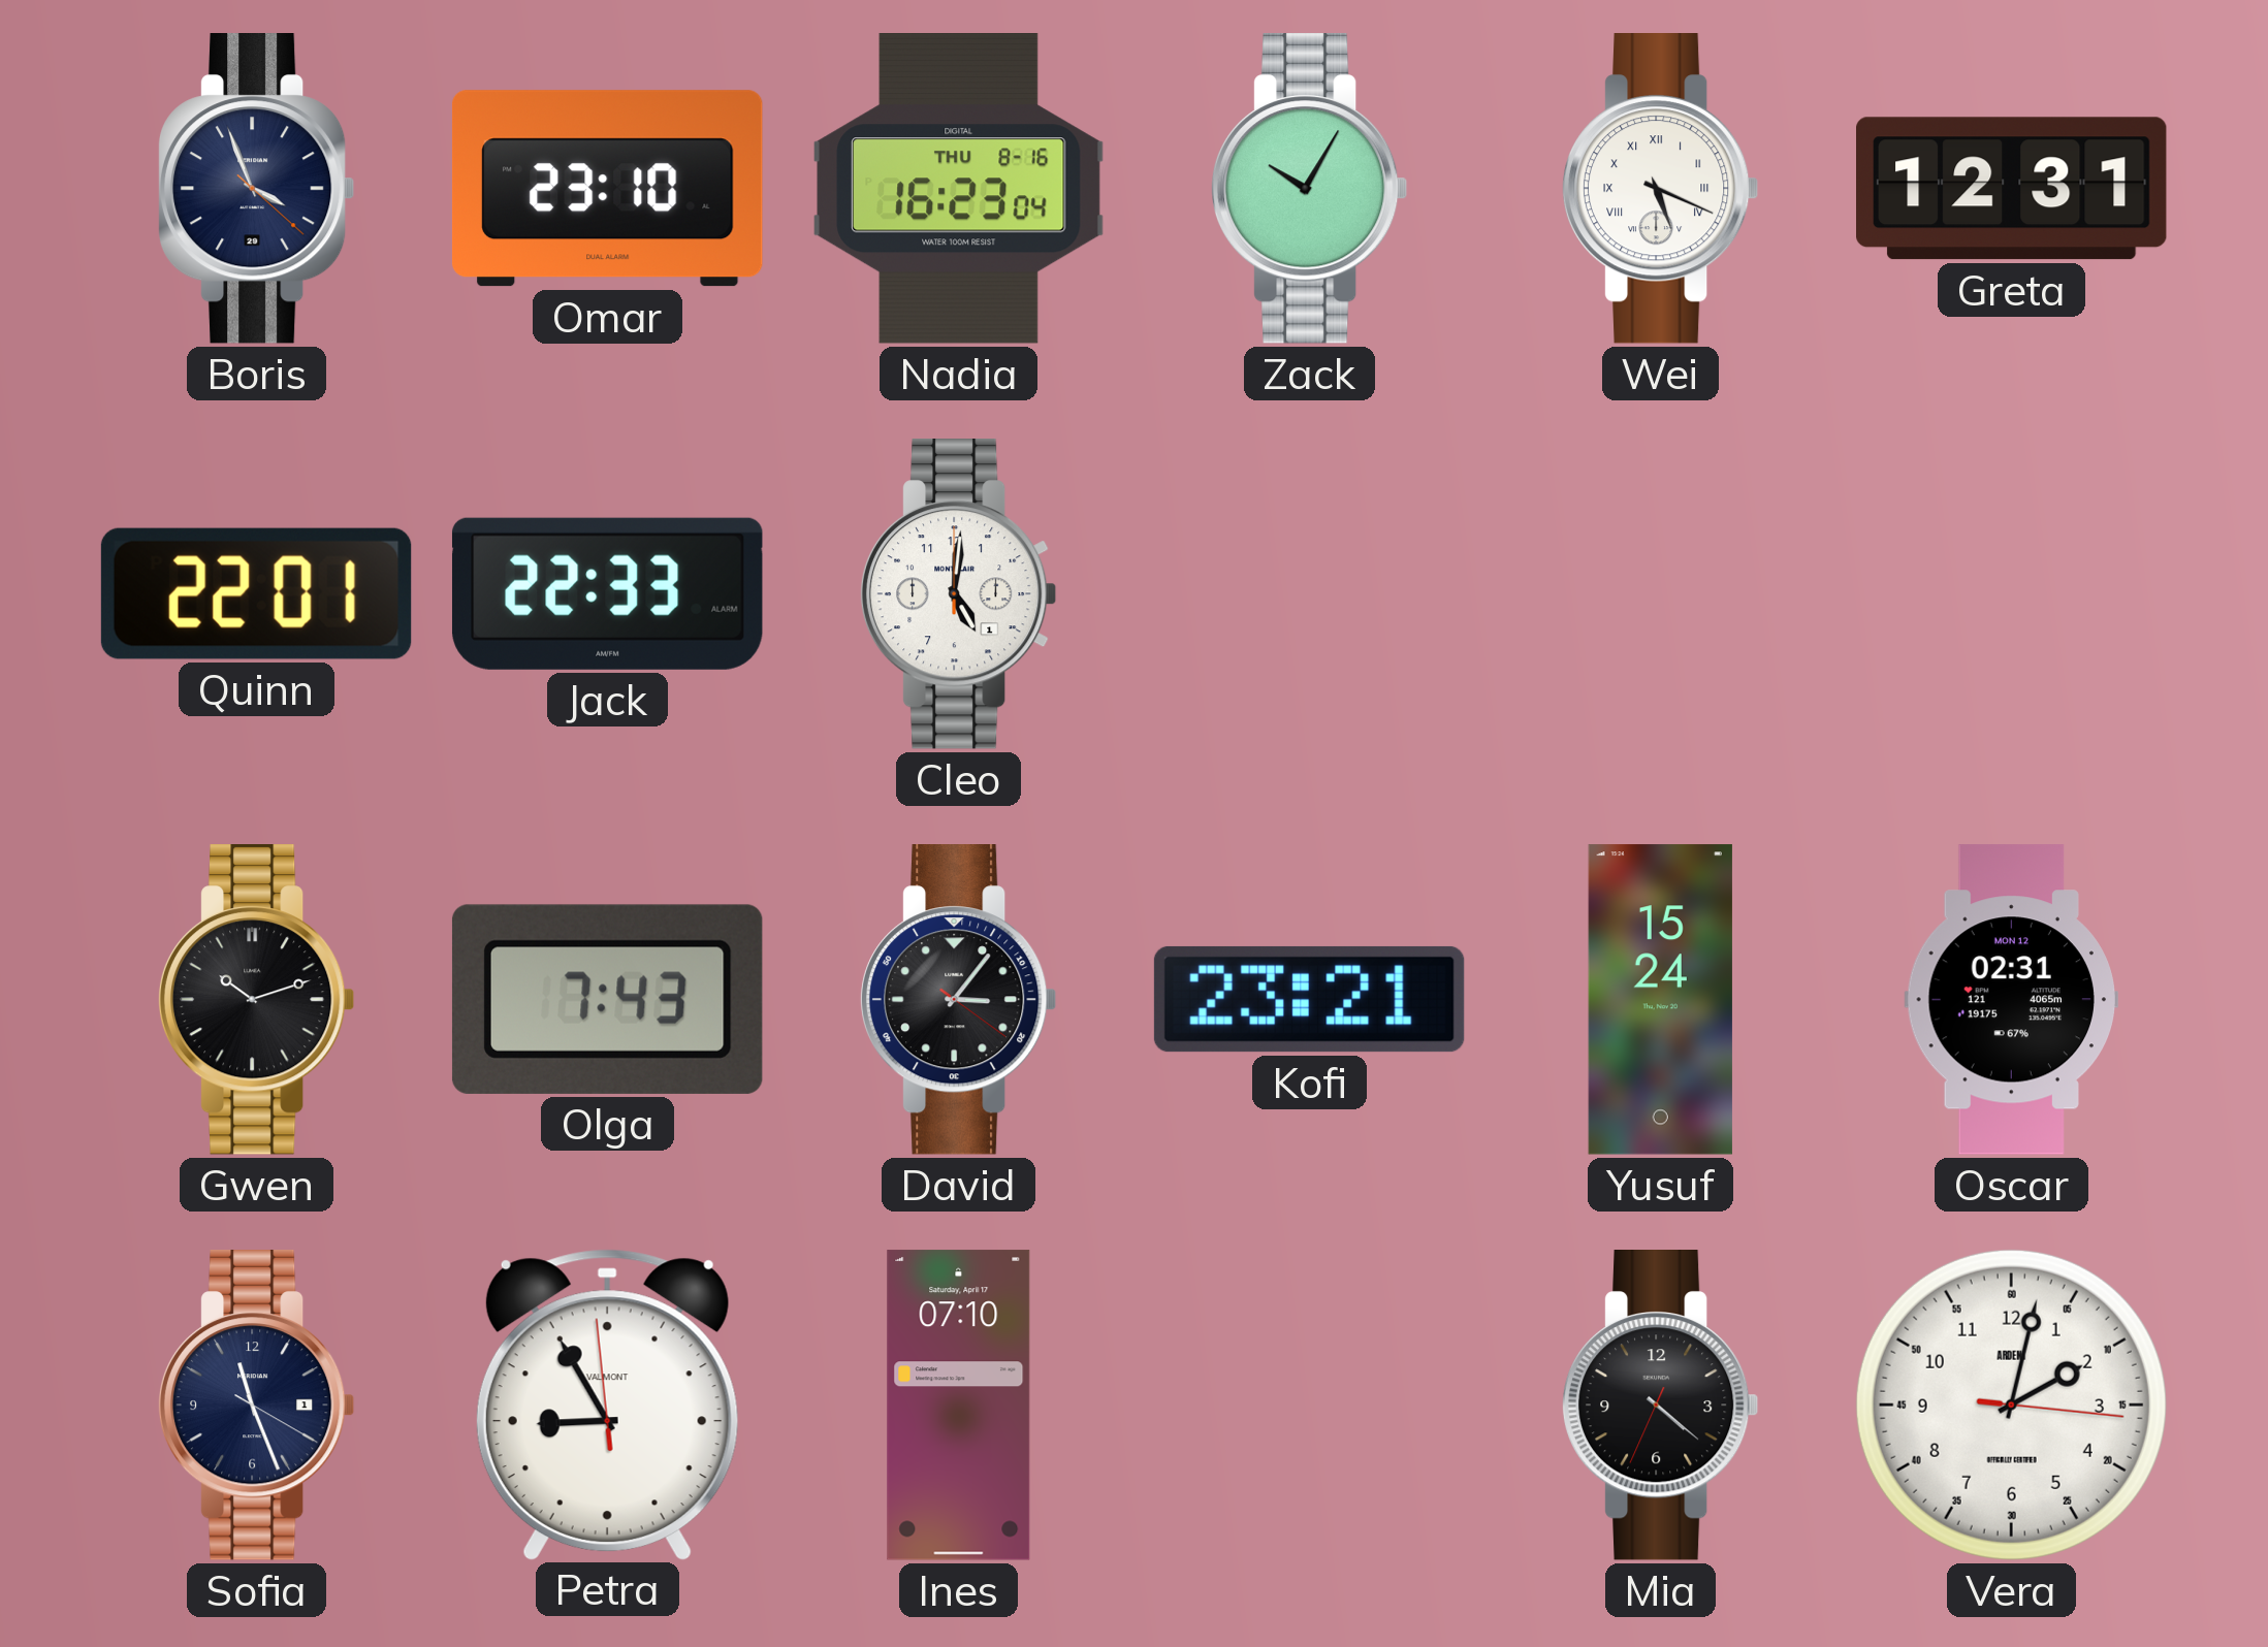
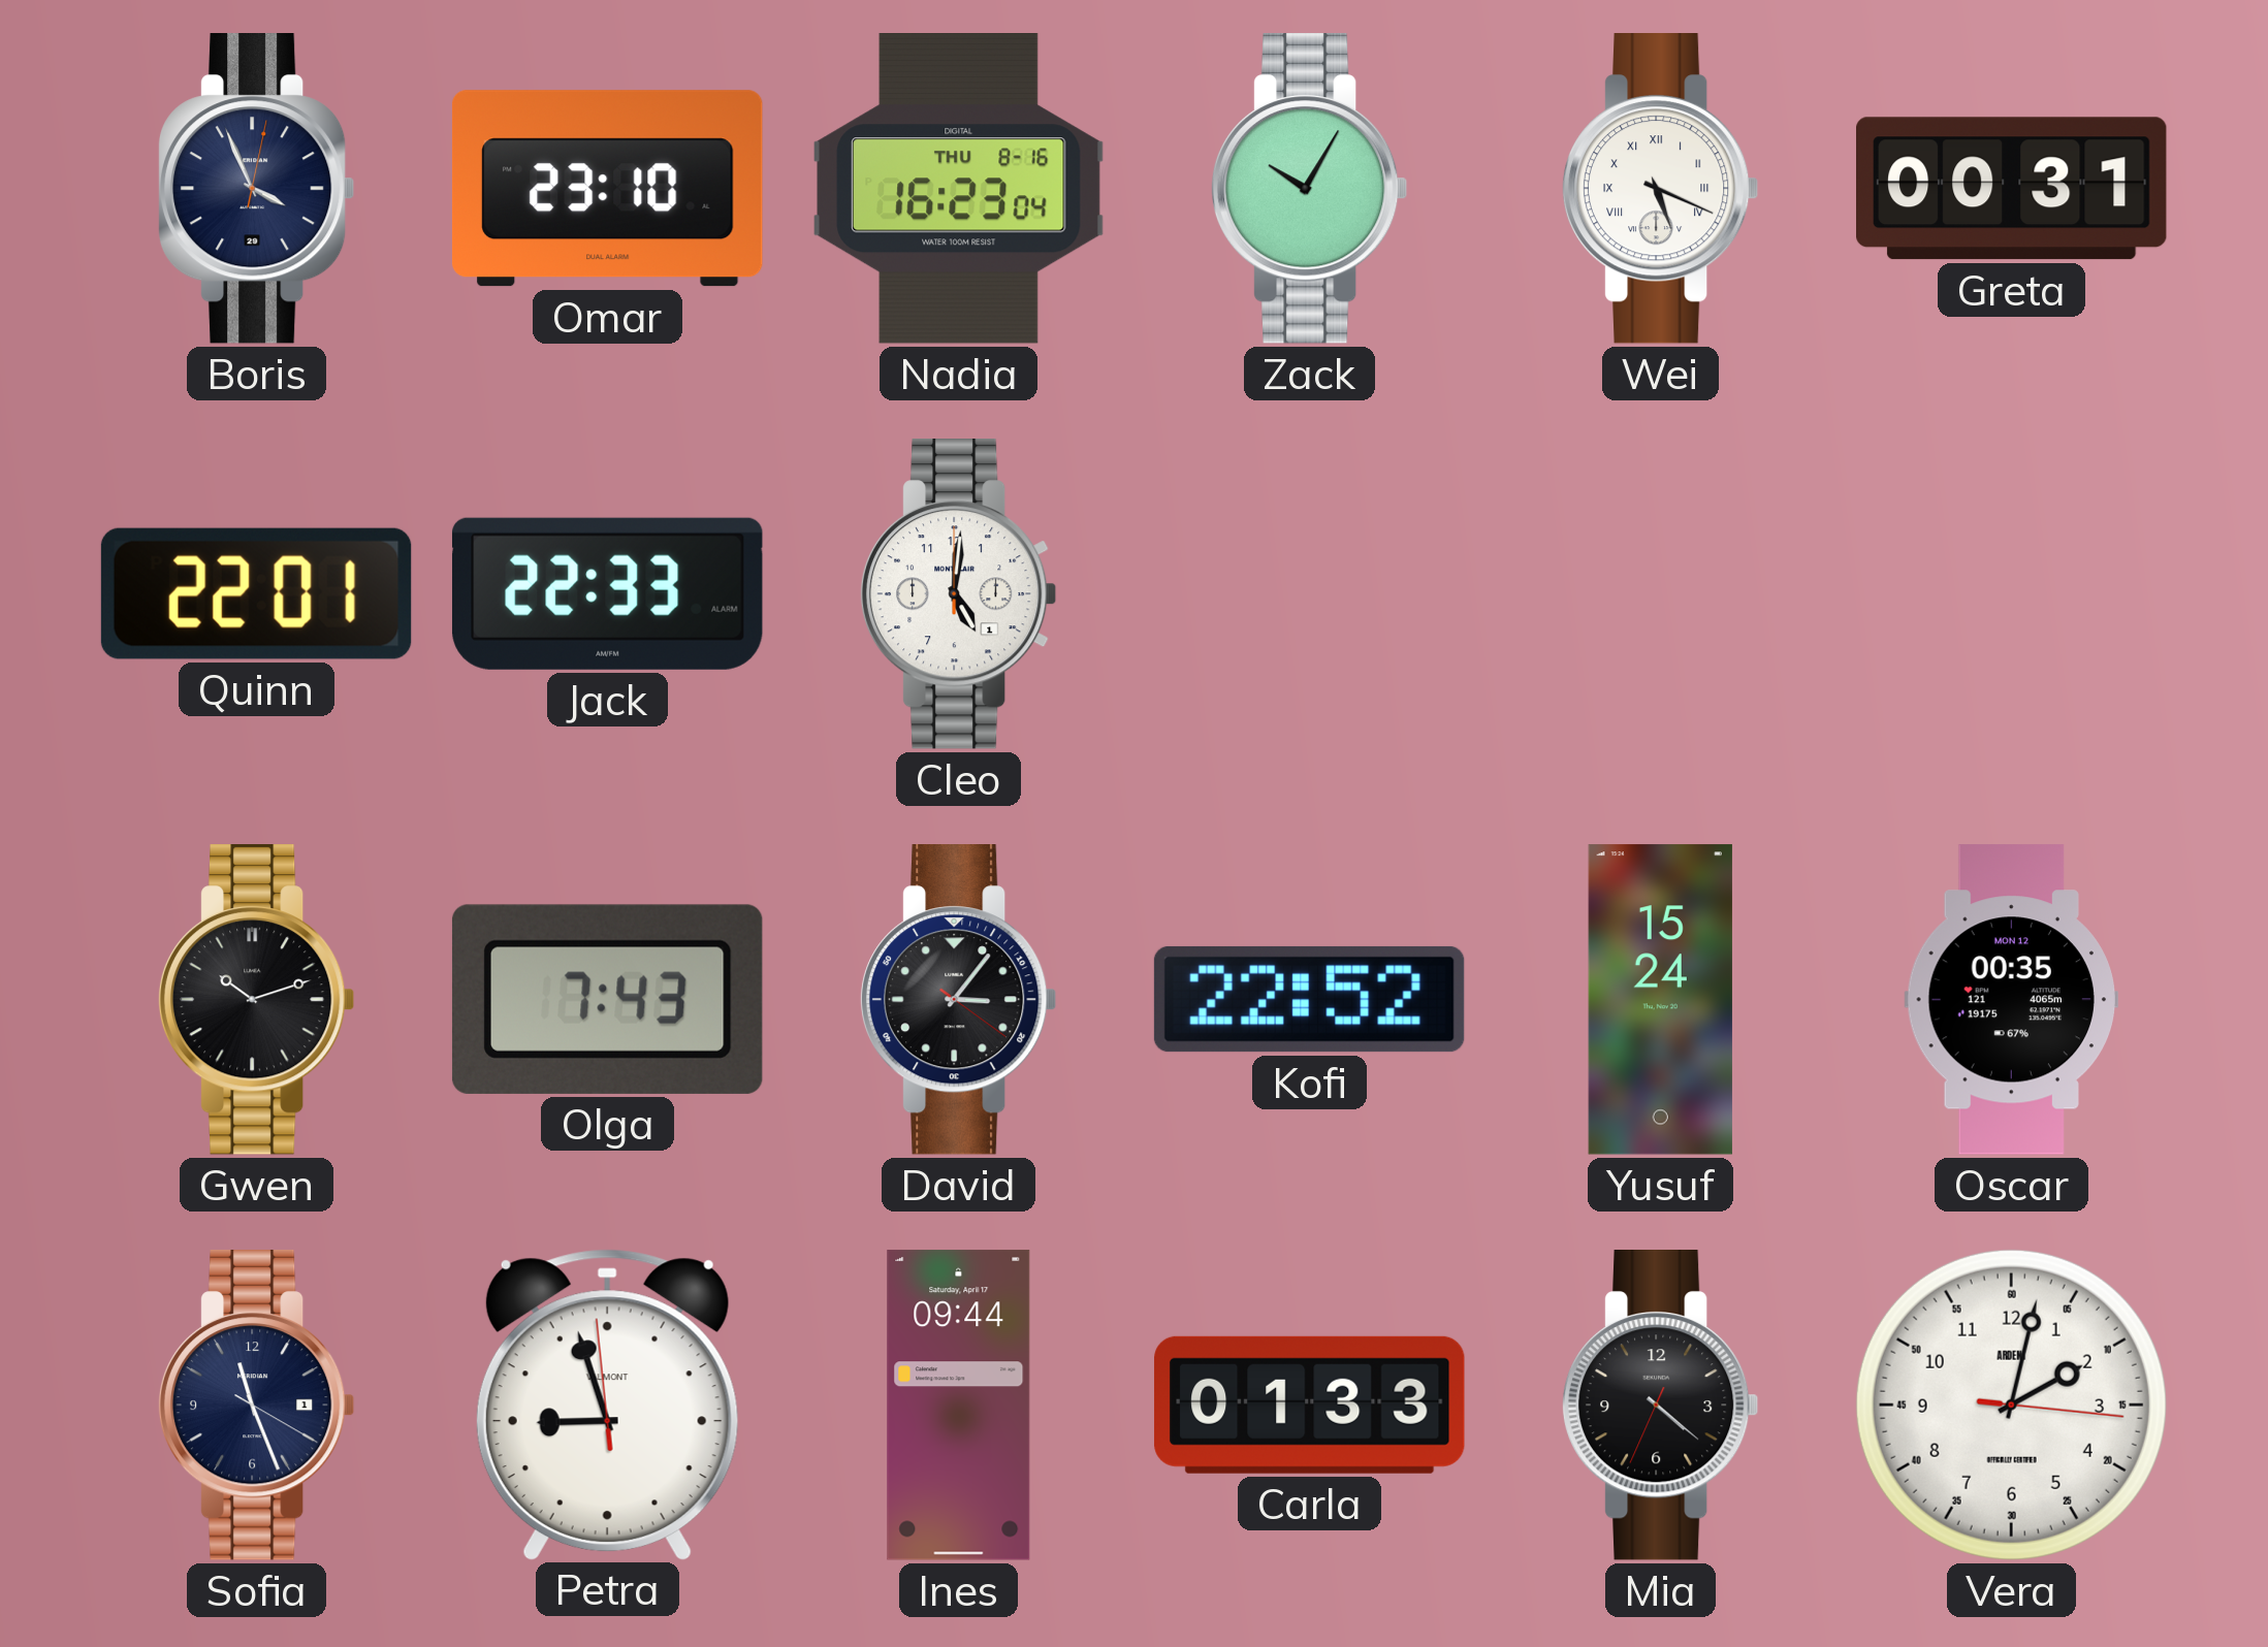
Boris: 3:56:22 -> 3:56:02 (256, 189)
Greta: 12:31 -> 00:31 (2012, 189)
Kofi: 23:21 -> 22:52 (1309, 999)
Oscar: 02:31 -> 00:35 (2011, 1000)
Petra: 8:54 -> 8:56 (607, 1404)
Ines: 07:10 -> 09:44 (959, 1406)
Carla: none -> 01:33 (1310, 1404)
